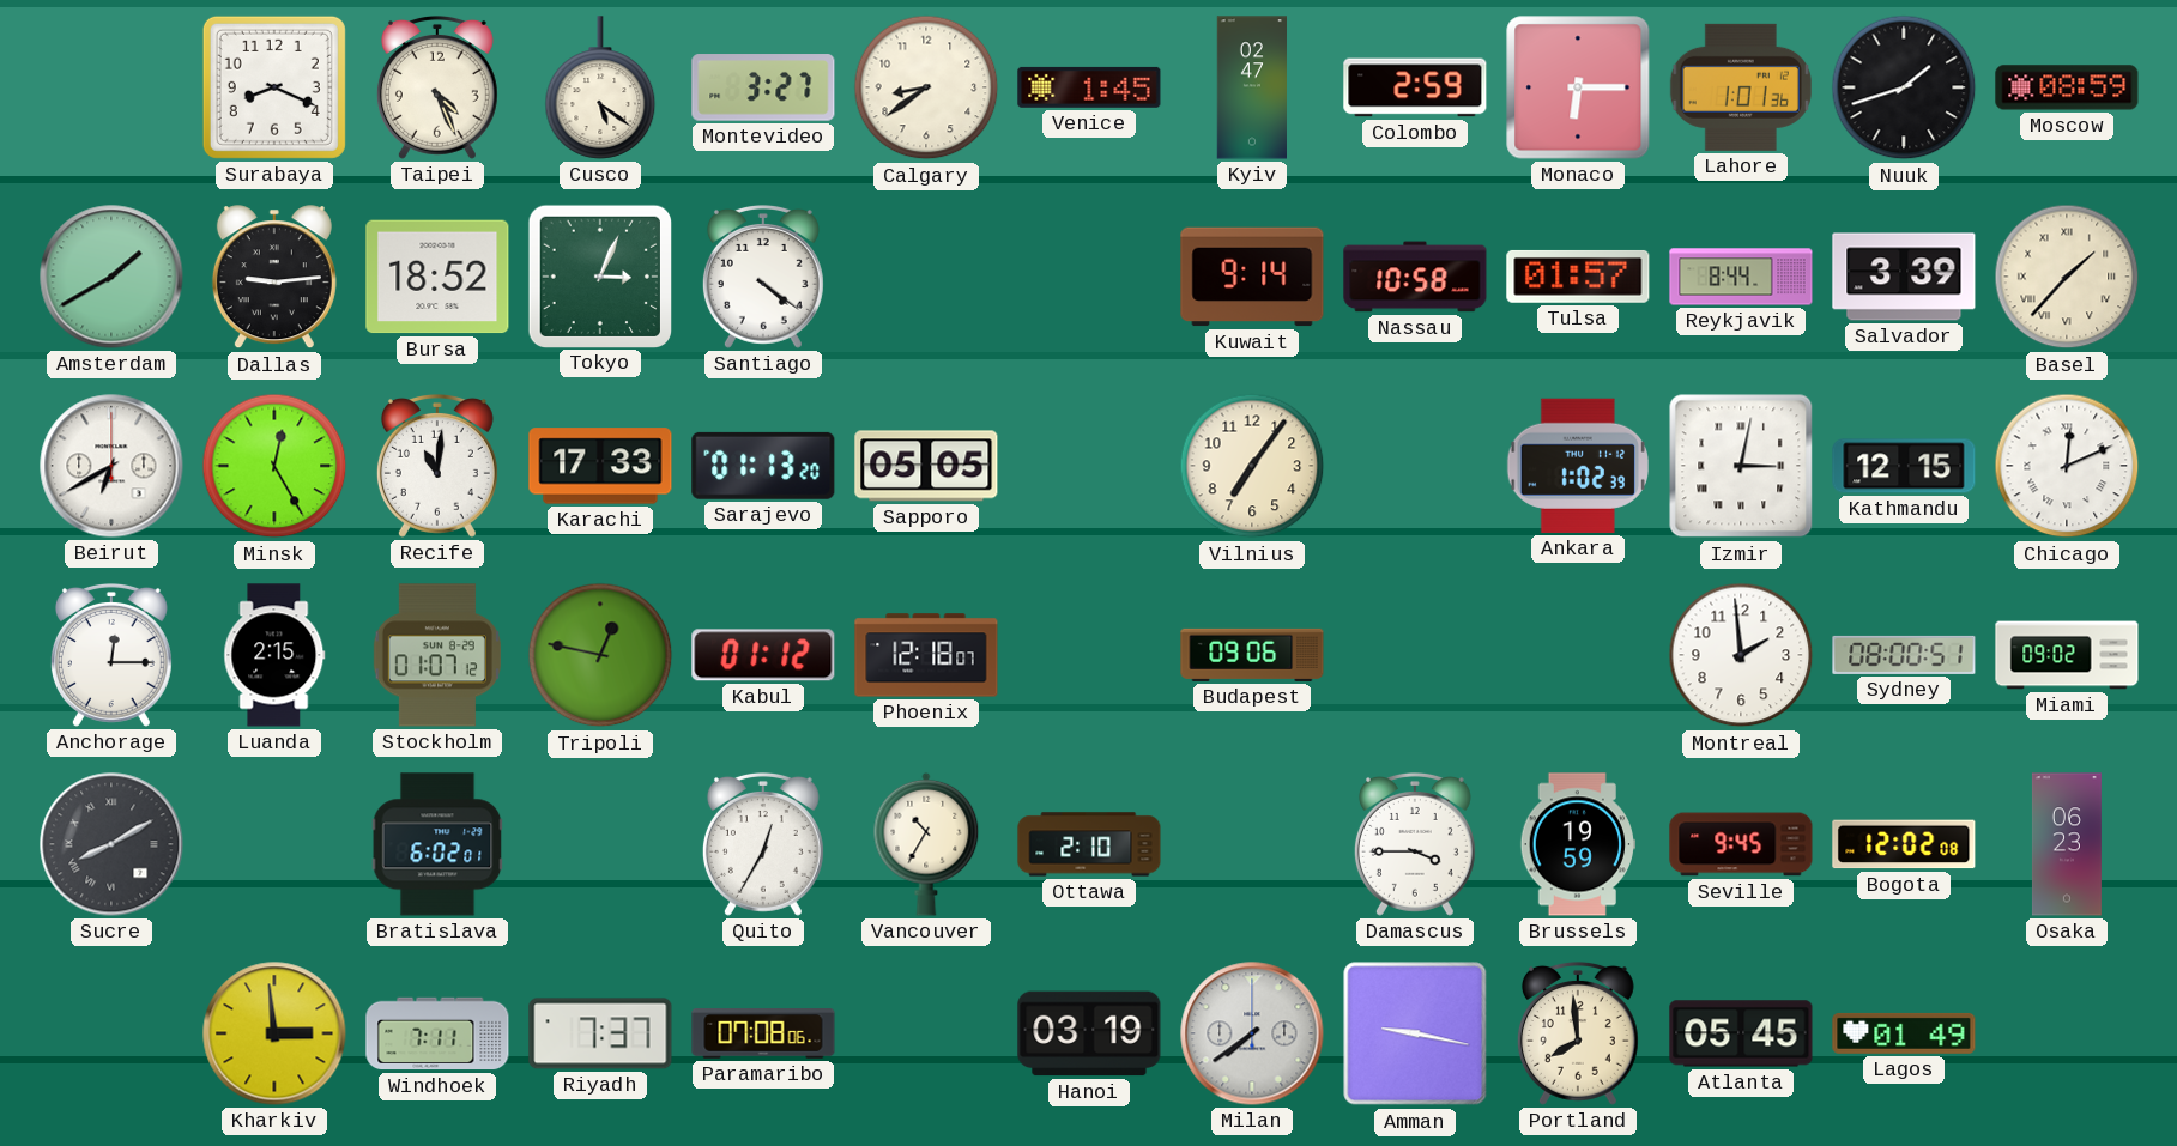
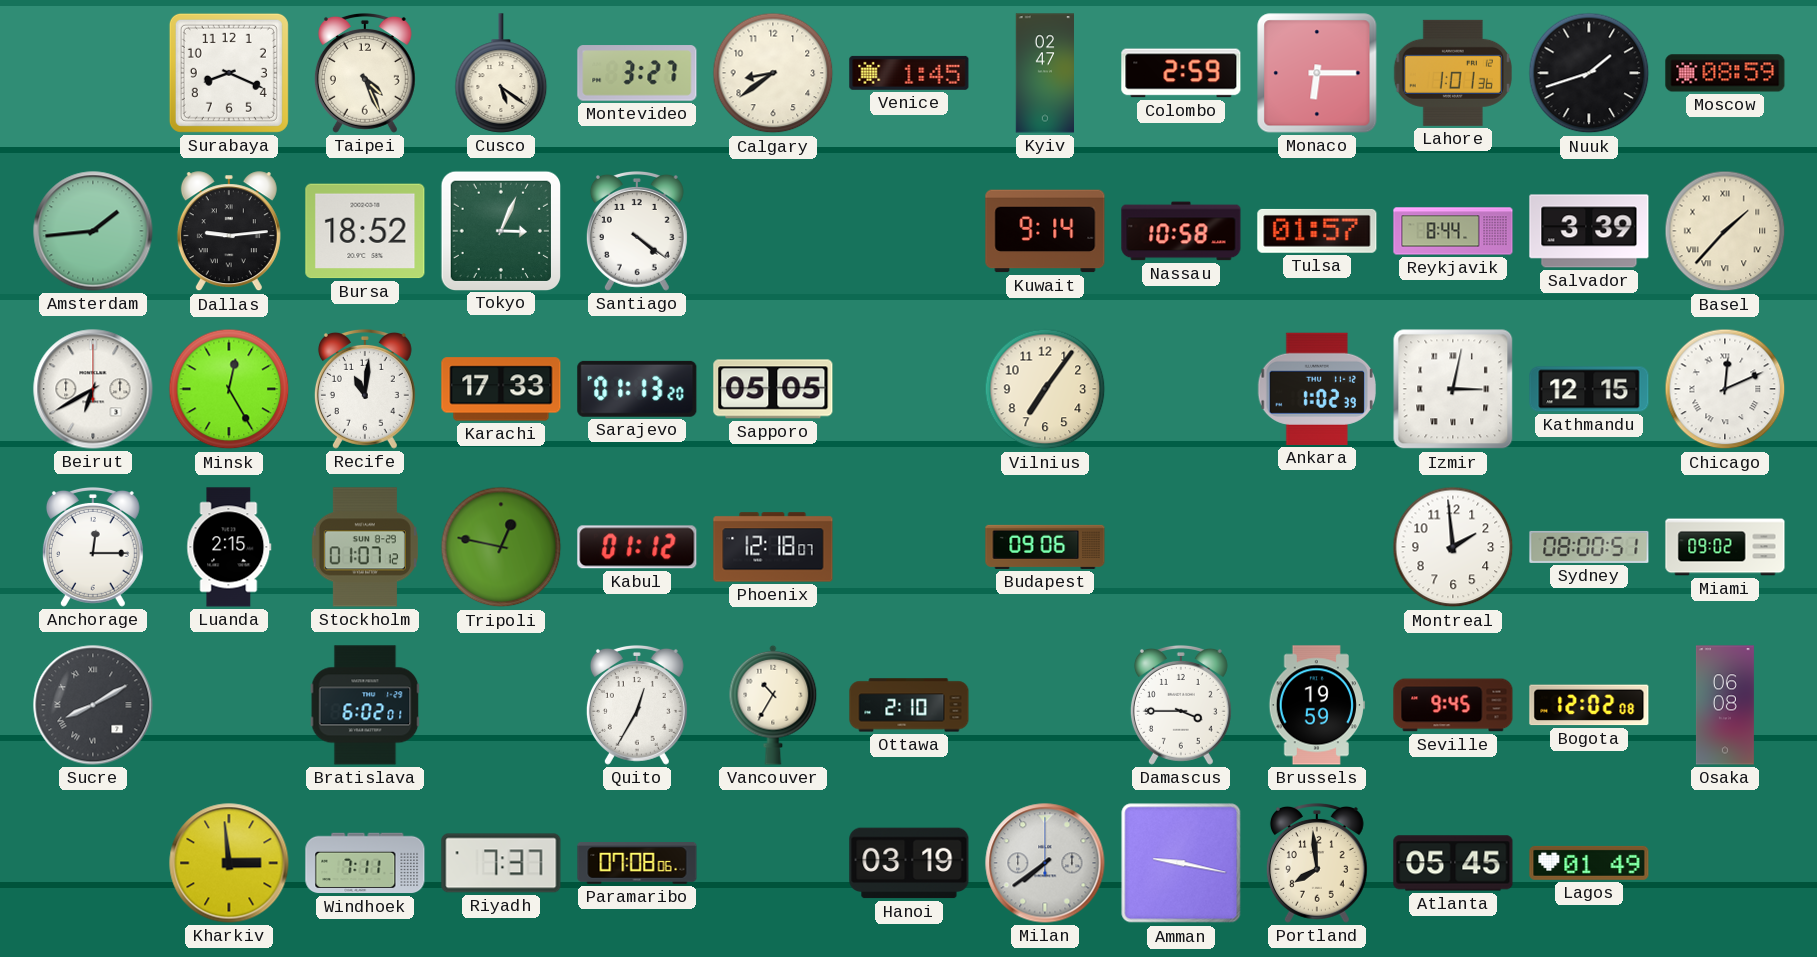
Amsterdam: 1:40 -> 1:44 (93, 231)
Osaka: 06:23 -> 06:08 (1725, 705)
